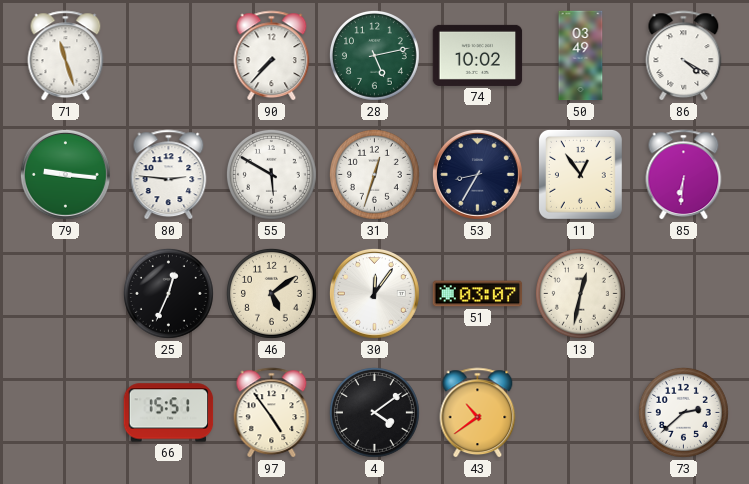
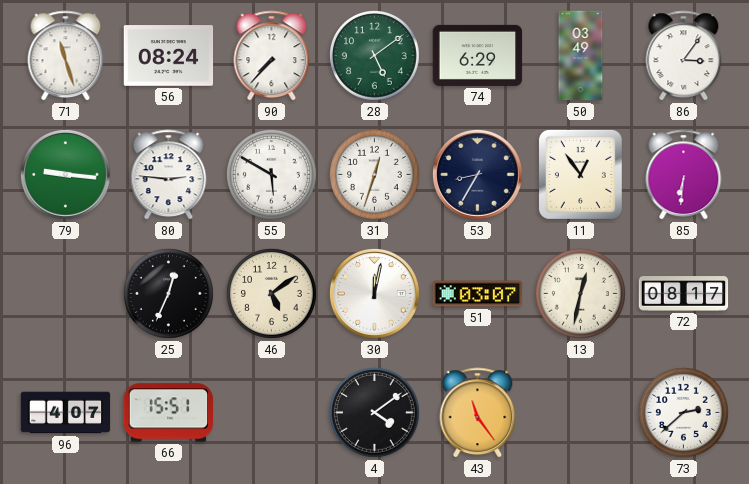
56: none -> 08:24 (169, 56)
28: 5:13 -> 5:09 (374, 55)
74: 10:02 -> 6:29 (478, 55)
86: 4:20 -> 3:06 (684, 56)
30: 12:06 -> 12:02 (374, 293)
72: none -> 08:17 (684, 294)
96: none -> 4:07 (66, 413)
97: 4:54 -> none (272, 413)
43: 10:39 -> 11:24 (478, 413)
